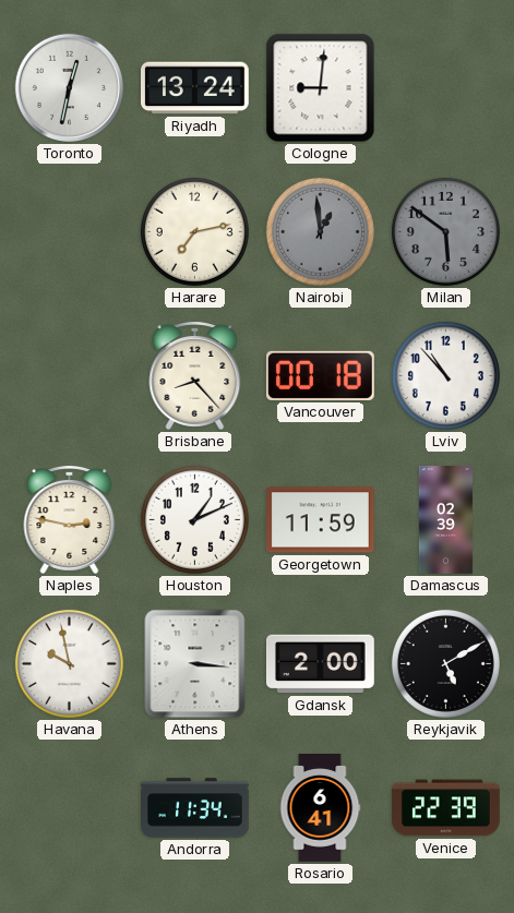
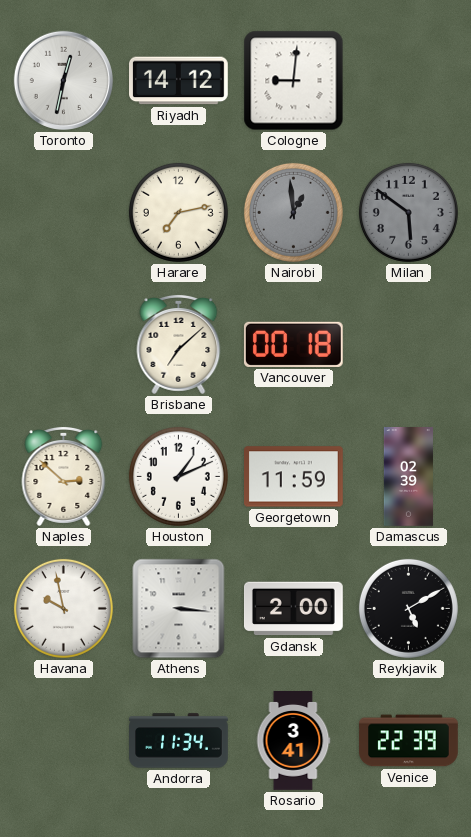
Riyadh: 13:24 -> 14:12 (179, 81)
Brisbane: 8:23 -> 7:08 (179, 344)
Lviv: 10:53 -> none (445, 375)
Naples: 2:47 -> 2:52 (64, 476)
Rosario: 6:41 -> 3:41 (293, 741)
